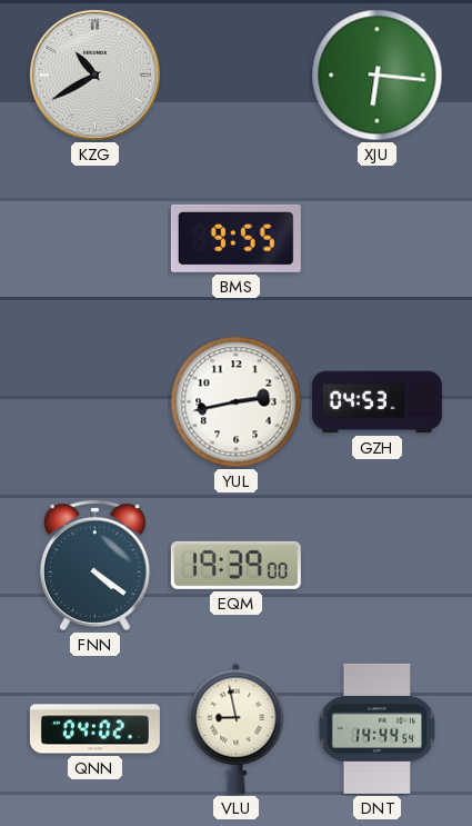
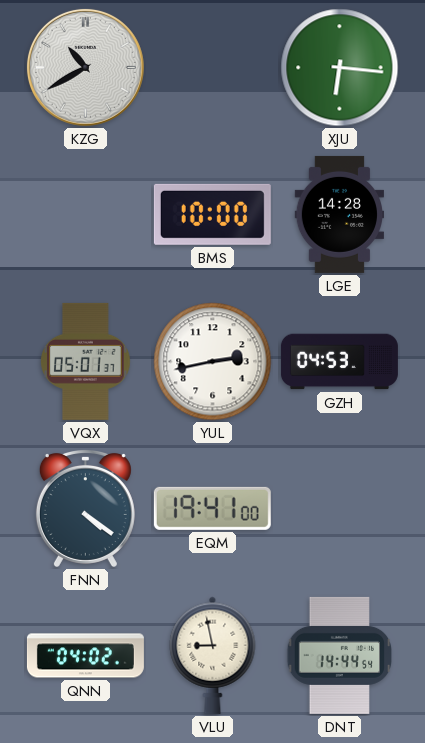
BMS: 9:55 -> 10:00 (212, 214)
LGE: none -> 14:28 (339, 214)
VQX: none -> 05:01 (86, 361)
EQM: 19:39 -> 19:41 (212, 508)
